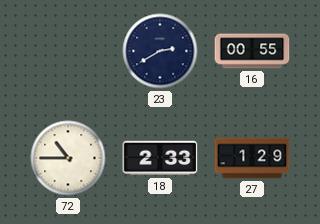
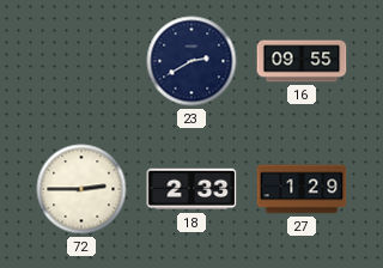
16: 00:55 -> 09:55 (302, 61)
72: 10:45 -> 2:45 (81, 189)
